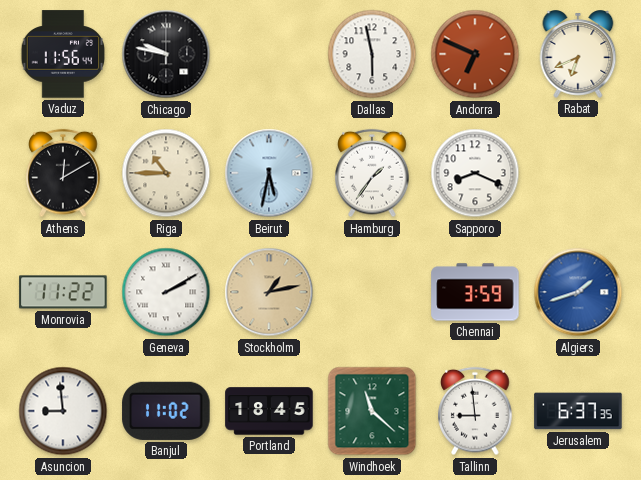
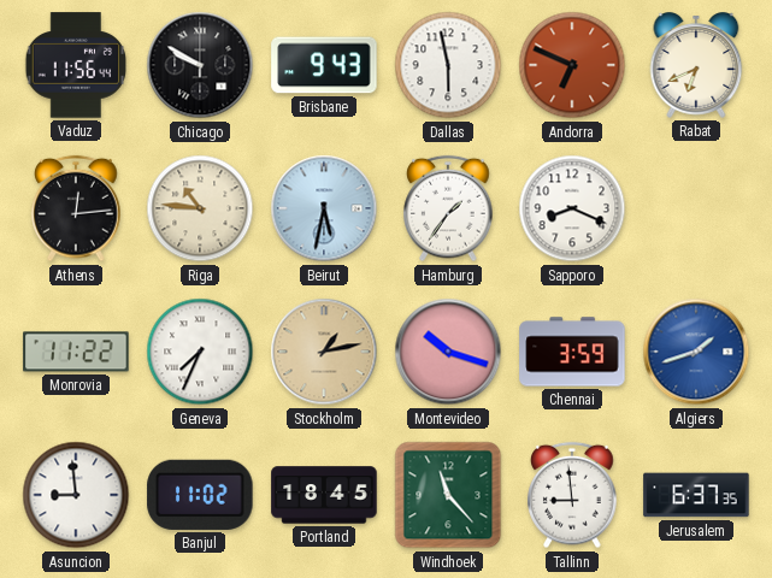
Chicago: 9:47 -> 9:50 (200, 65)
Brisbane: none -> 9:43 (324, 65)
Athens: 12:10 -> 12:14 (76, 208)
Riga: 10:45 -> 10:46 (200, 208)
Geneva: 2:10 -> 7:34 (200, 352)
Montevideo: none -> 10:18 (448, 352)
Windhoek: 11:22 -> 11:23 (448, 495)
